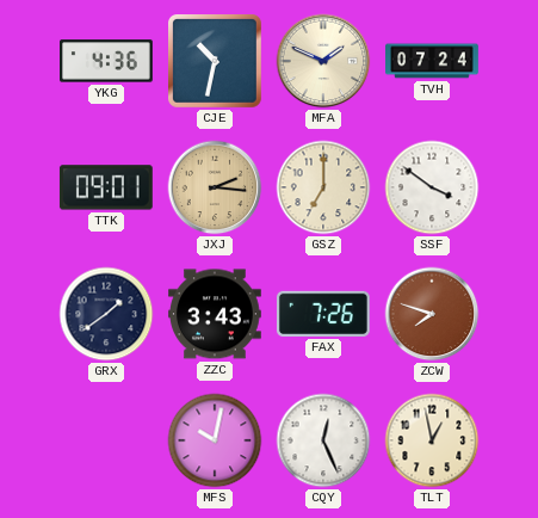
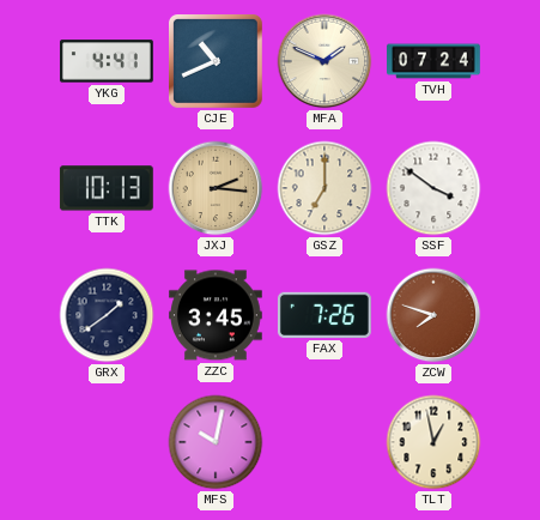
YKG: 4:36 -> 4:41 (108, 61)
CJE: 10:32 -> 10:41 (217, 62)
TTK: 09:01 -> 10:13 (107, 188)
ZZC: 3:43 -> 3:45 (217, 315)
CQY: 12:26 -> none (323, 440)
